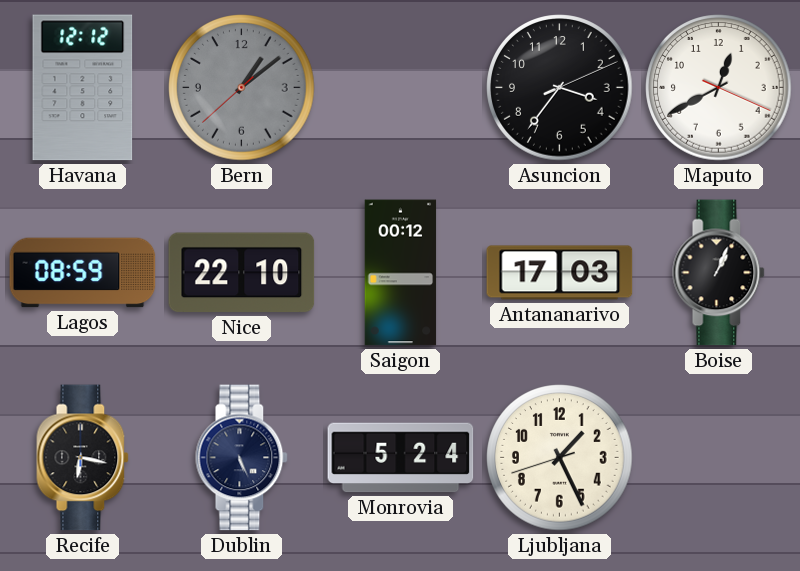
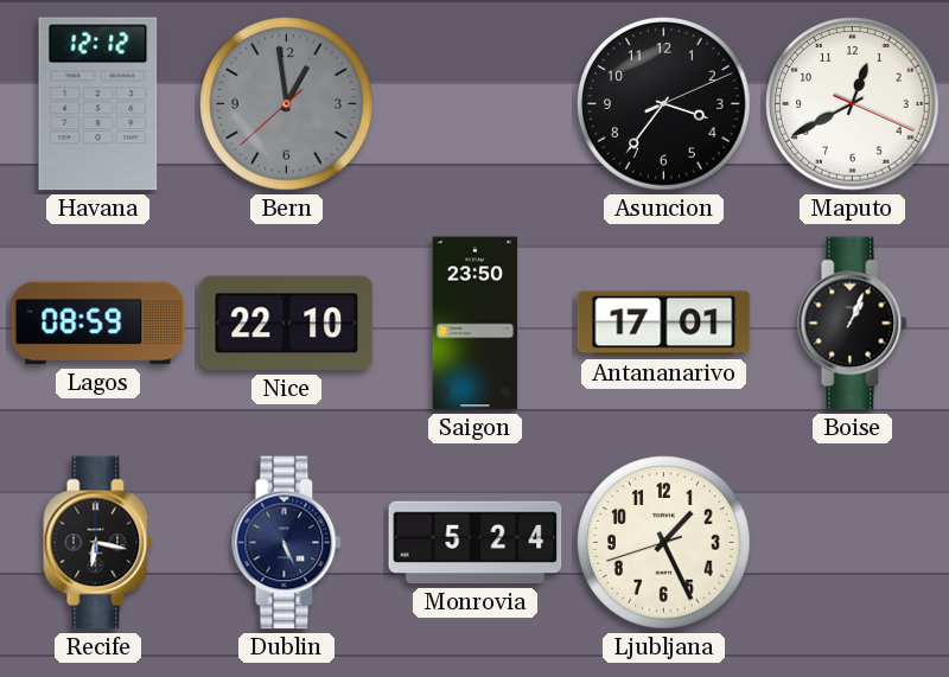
Bern: 1:08 -> 12:58 (287, 104)
Saigon: 00:12 -> 23:50 (476, 324)
Antananarivo: 17:03 -> 17:01 (664, 324)
